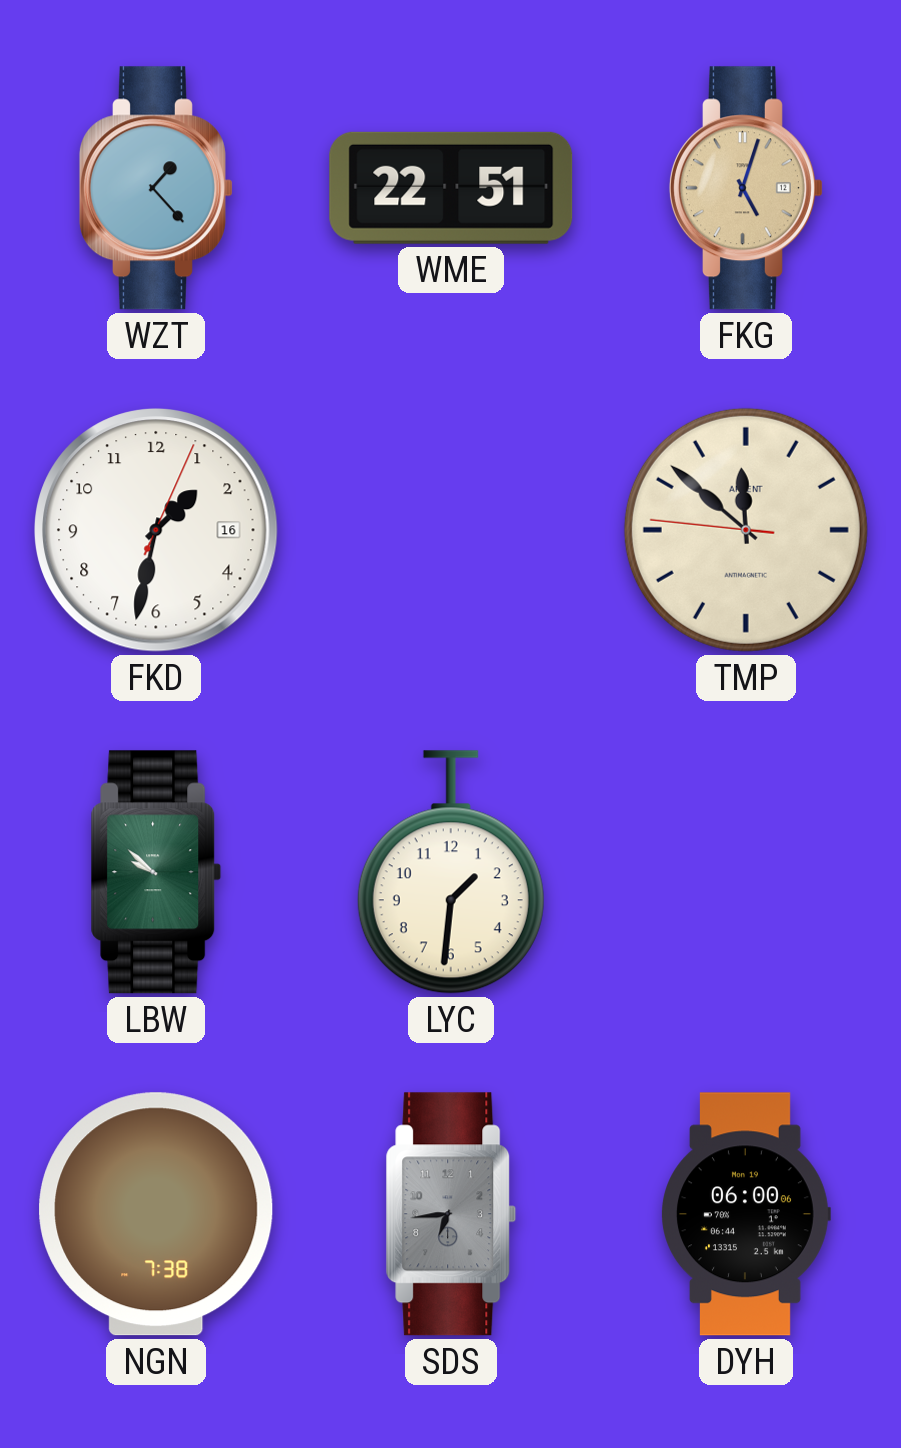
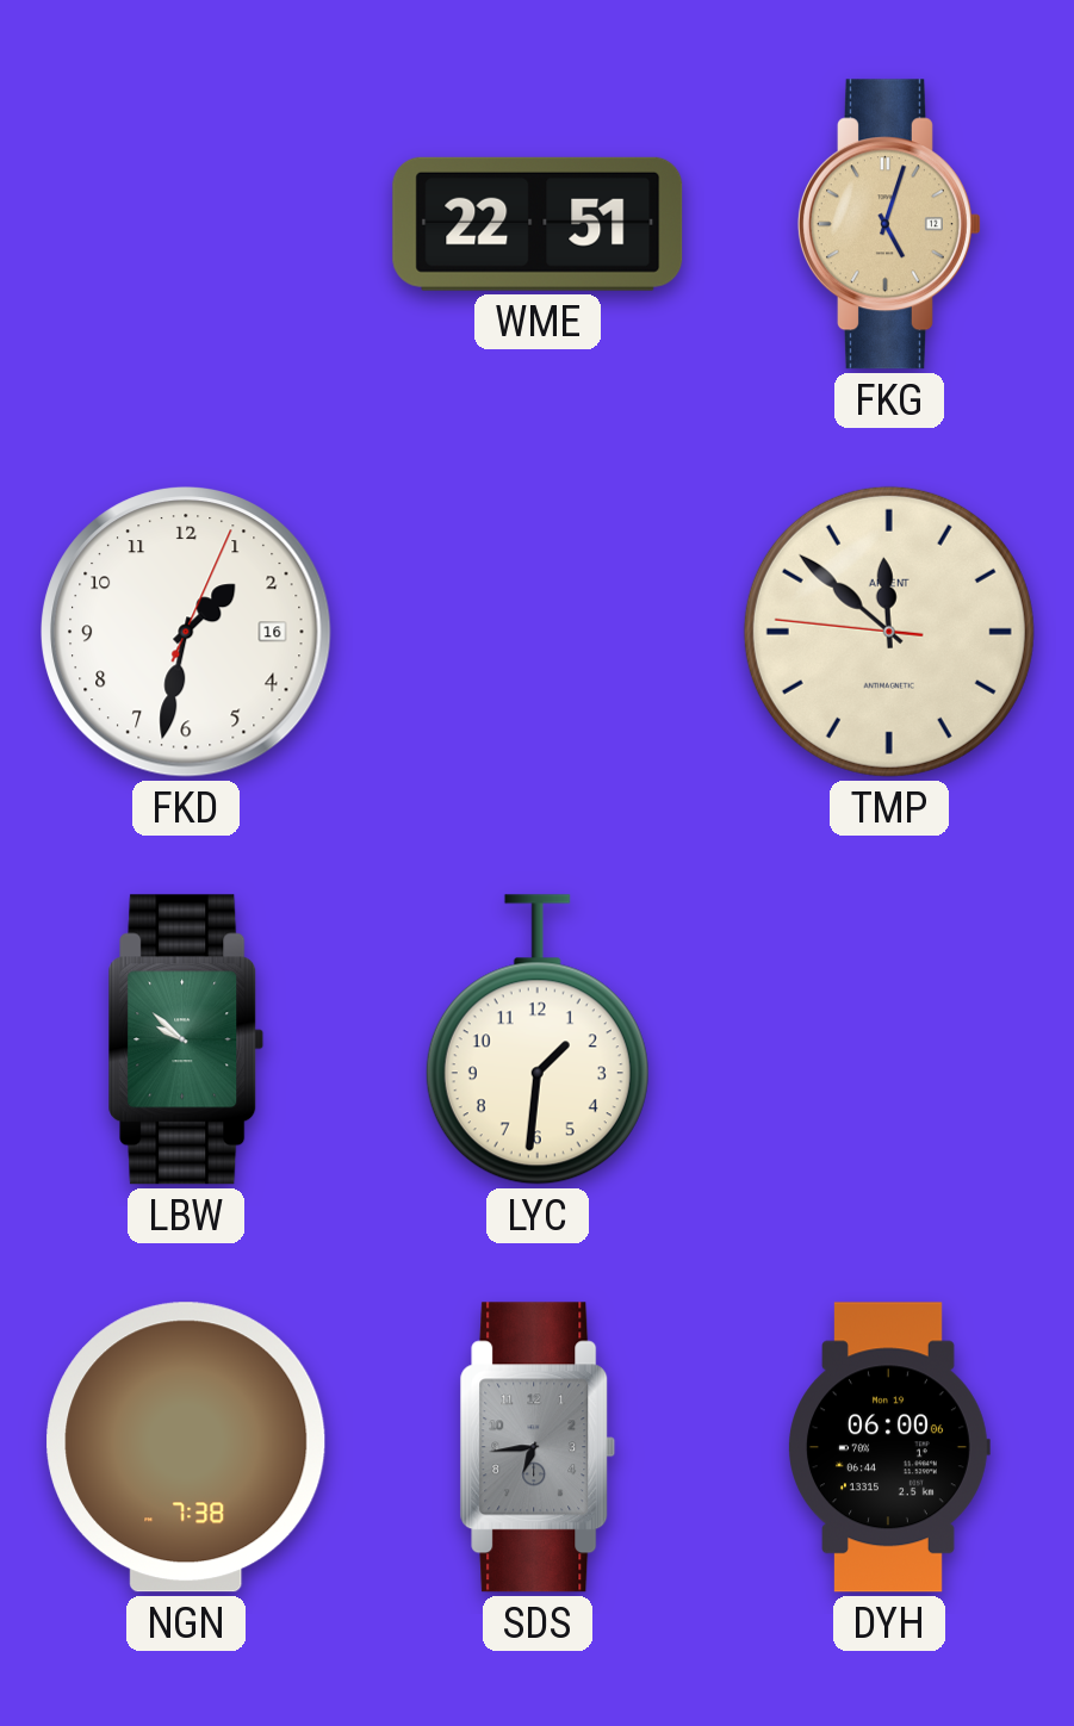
WZT: 1:23 -> none (156, 188)
